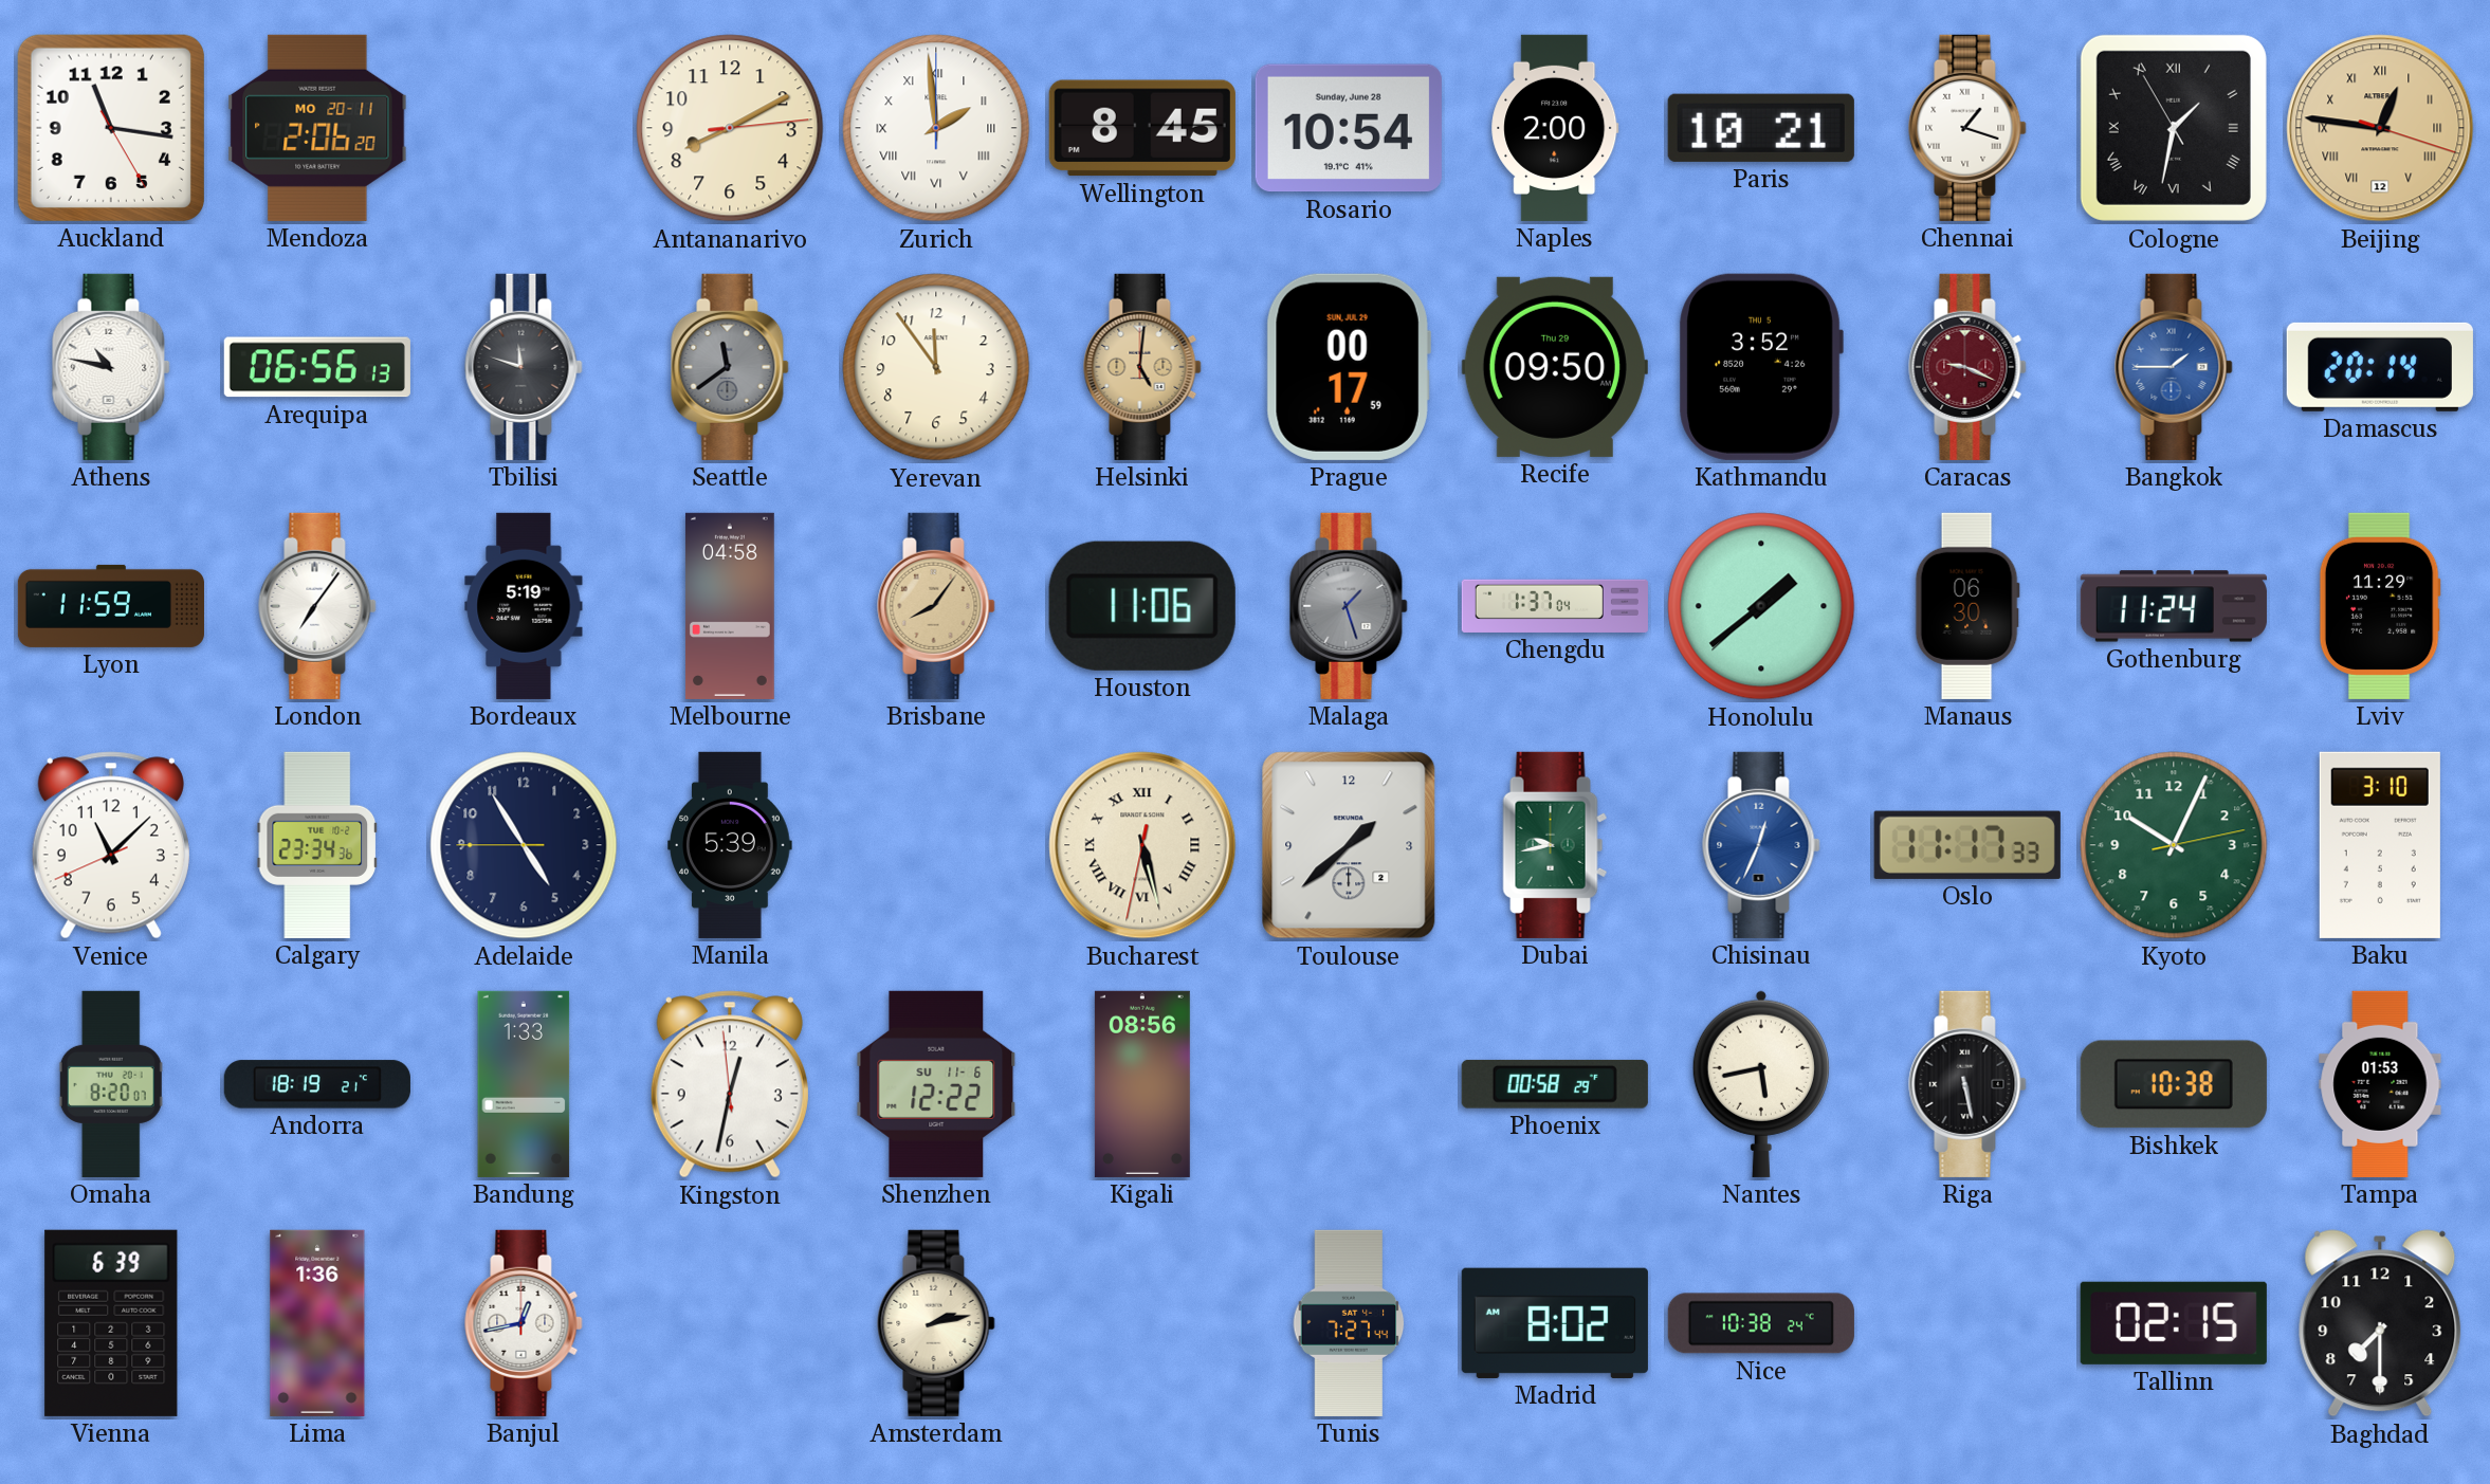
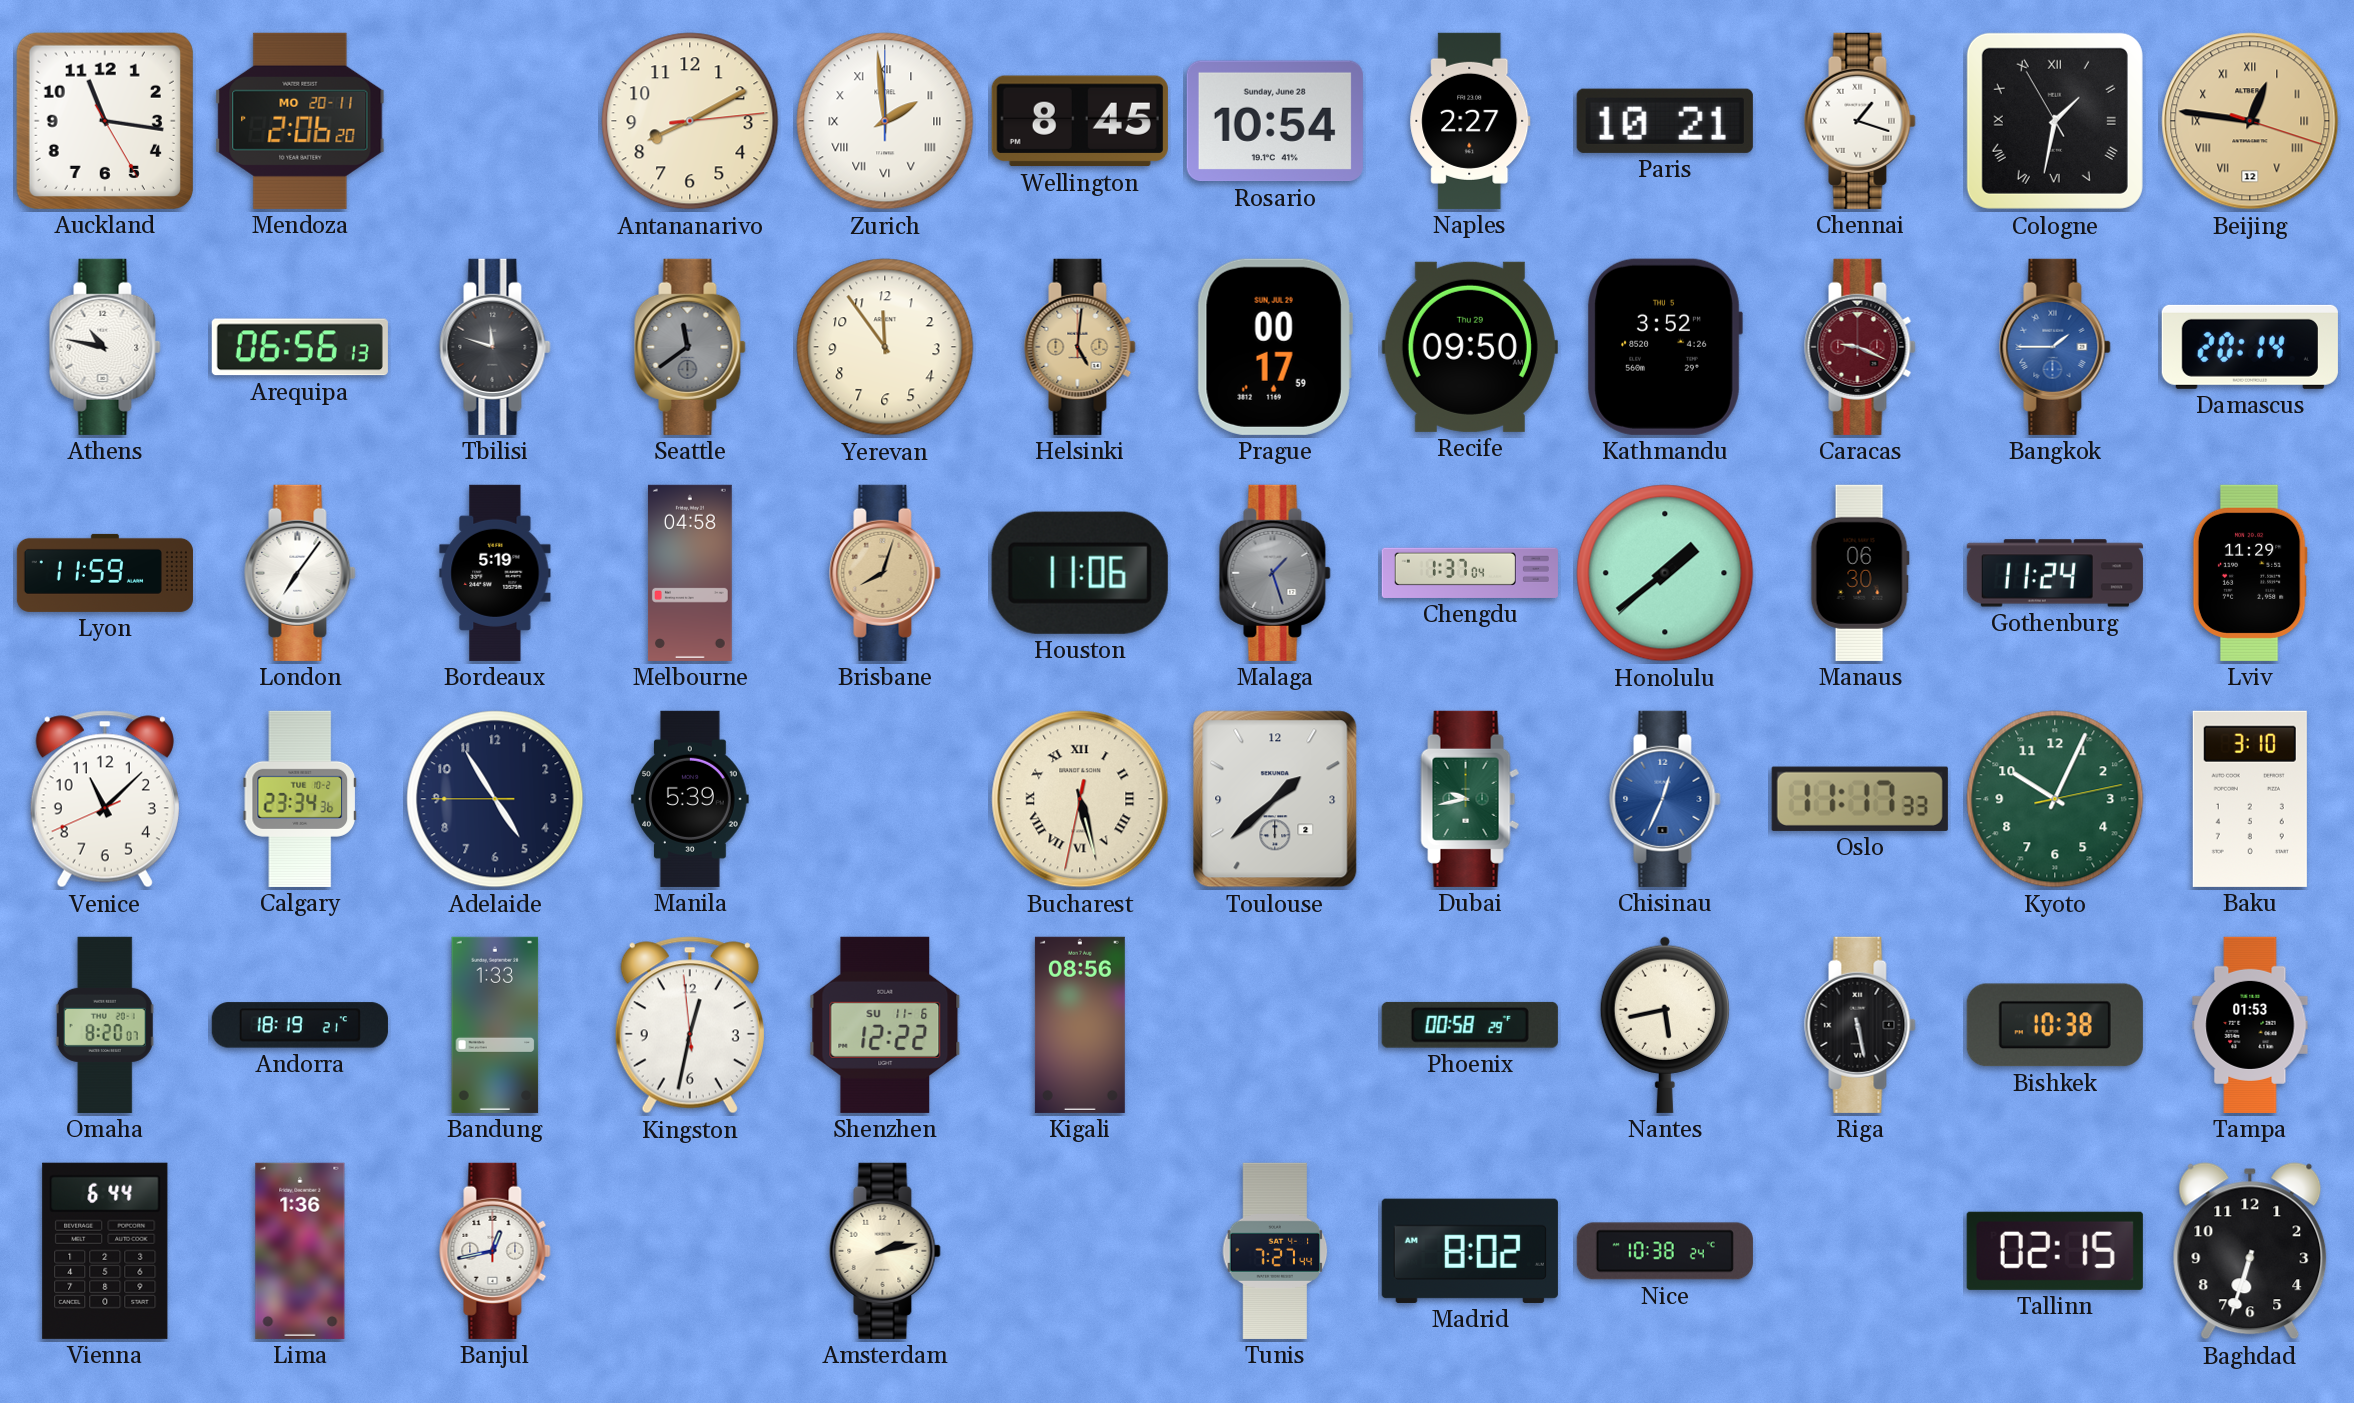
Naples: 2:00 -> 2:27 (1470, 121)
Brisbane: 8:06 -> 8:03 (885, 573)
Vienna: 6:39 -> 6:44 (105, 1251)
Baghdad: 7:30 -> 6:33 (2250, 1251)
